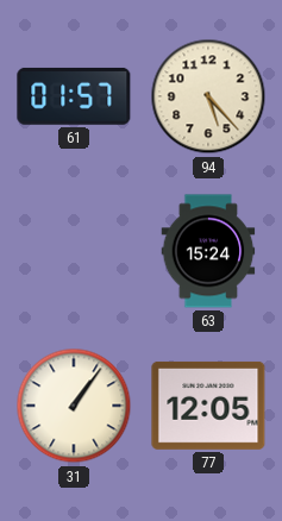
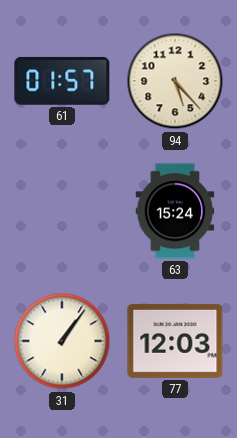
77: 12:05 -> 12:03 (175, 341)
